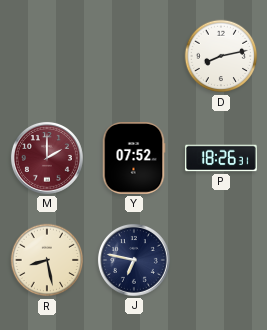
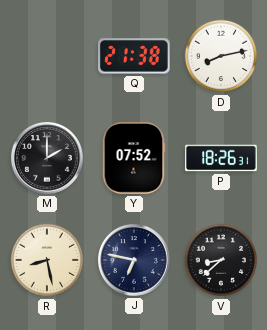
Q: none -> 21:38 (135, 56)
M dial: burgundy -> black (47, 158)
V: none -> 8:38 (221, 260)
